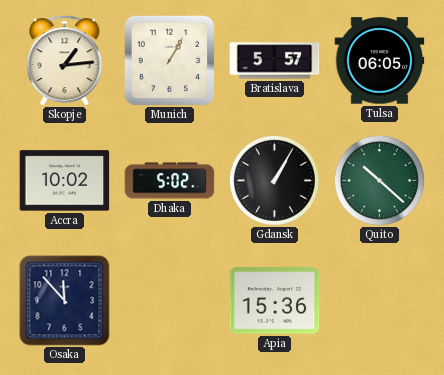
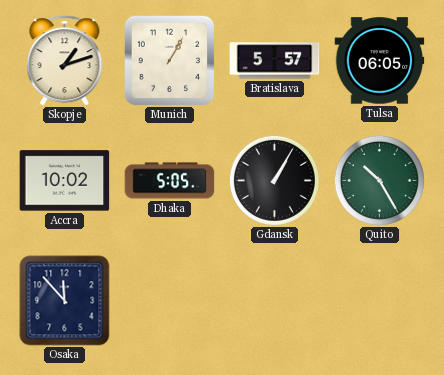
Skopje: 1:14 -> 1:12 (65, 61)
Dhaka: 5:02 -> 5:05 (170, 181)
Quito: 10:22 -> 10:25 (379, 180)
Apia: 15:36 -> none (275, 301)
